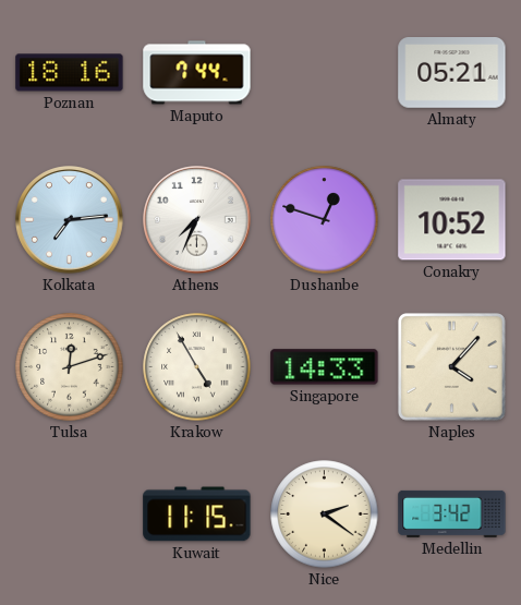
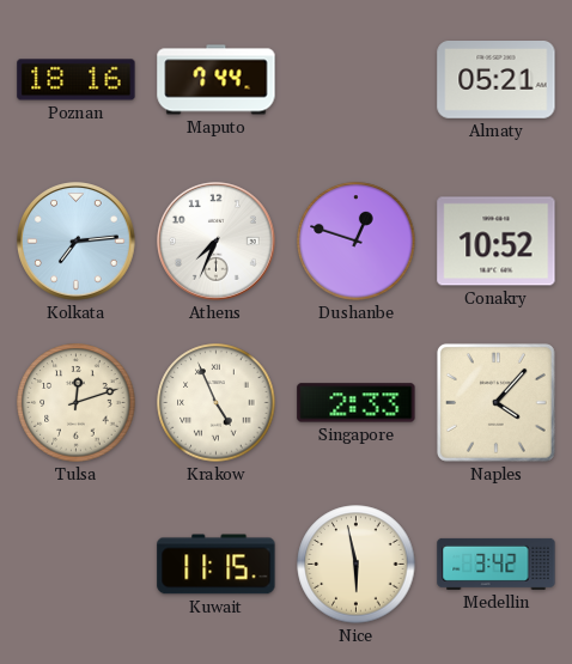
Krakow: 4:55 -> 4:56 (217, 403)
Singapore: 14:33 -> 2:33 (357, 403)
Nice: 2:21 -> 5:58 (357, 565)
